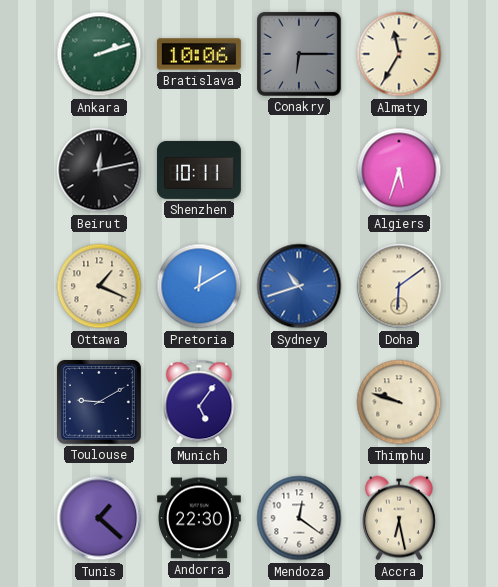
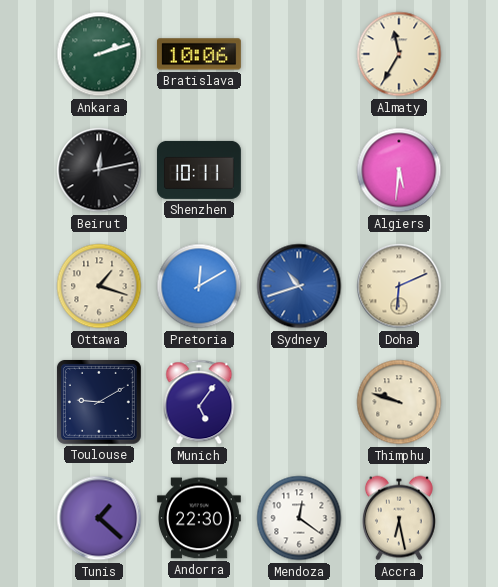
Conakry: 6:15 -> none (299, 54)
Algiers: 5:33 -> 5:31 (399, 170)
Ottawa: 1:19 -> 1:18 (99, 286)
Doha: 6:09 -> 6:11 (399, 286)
